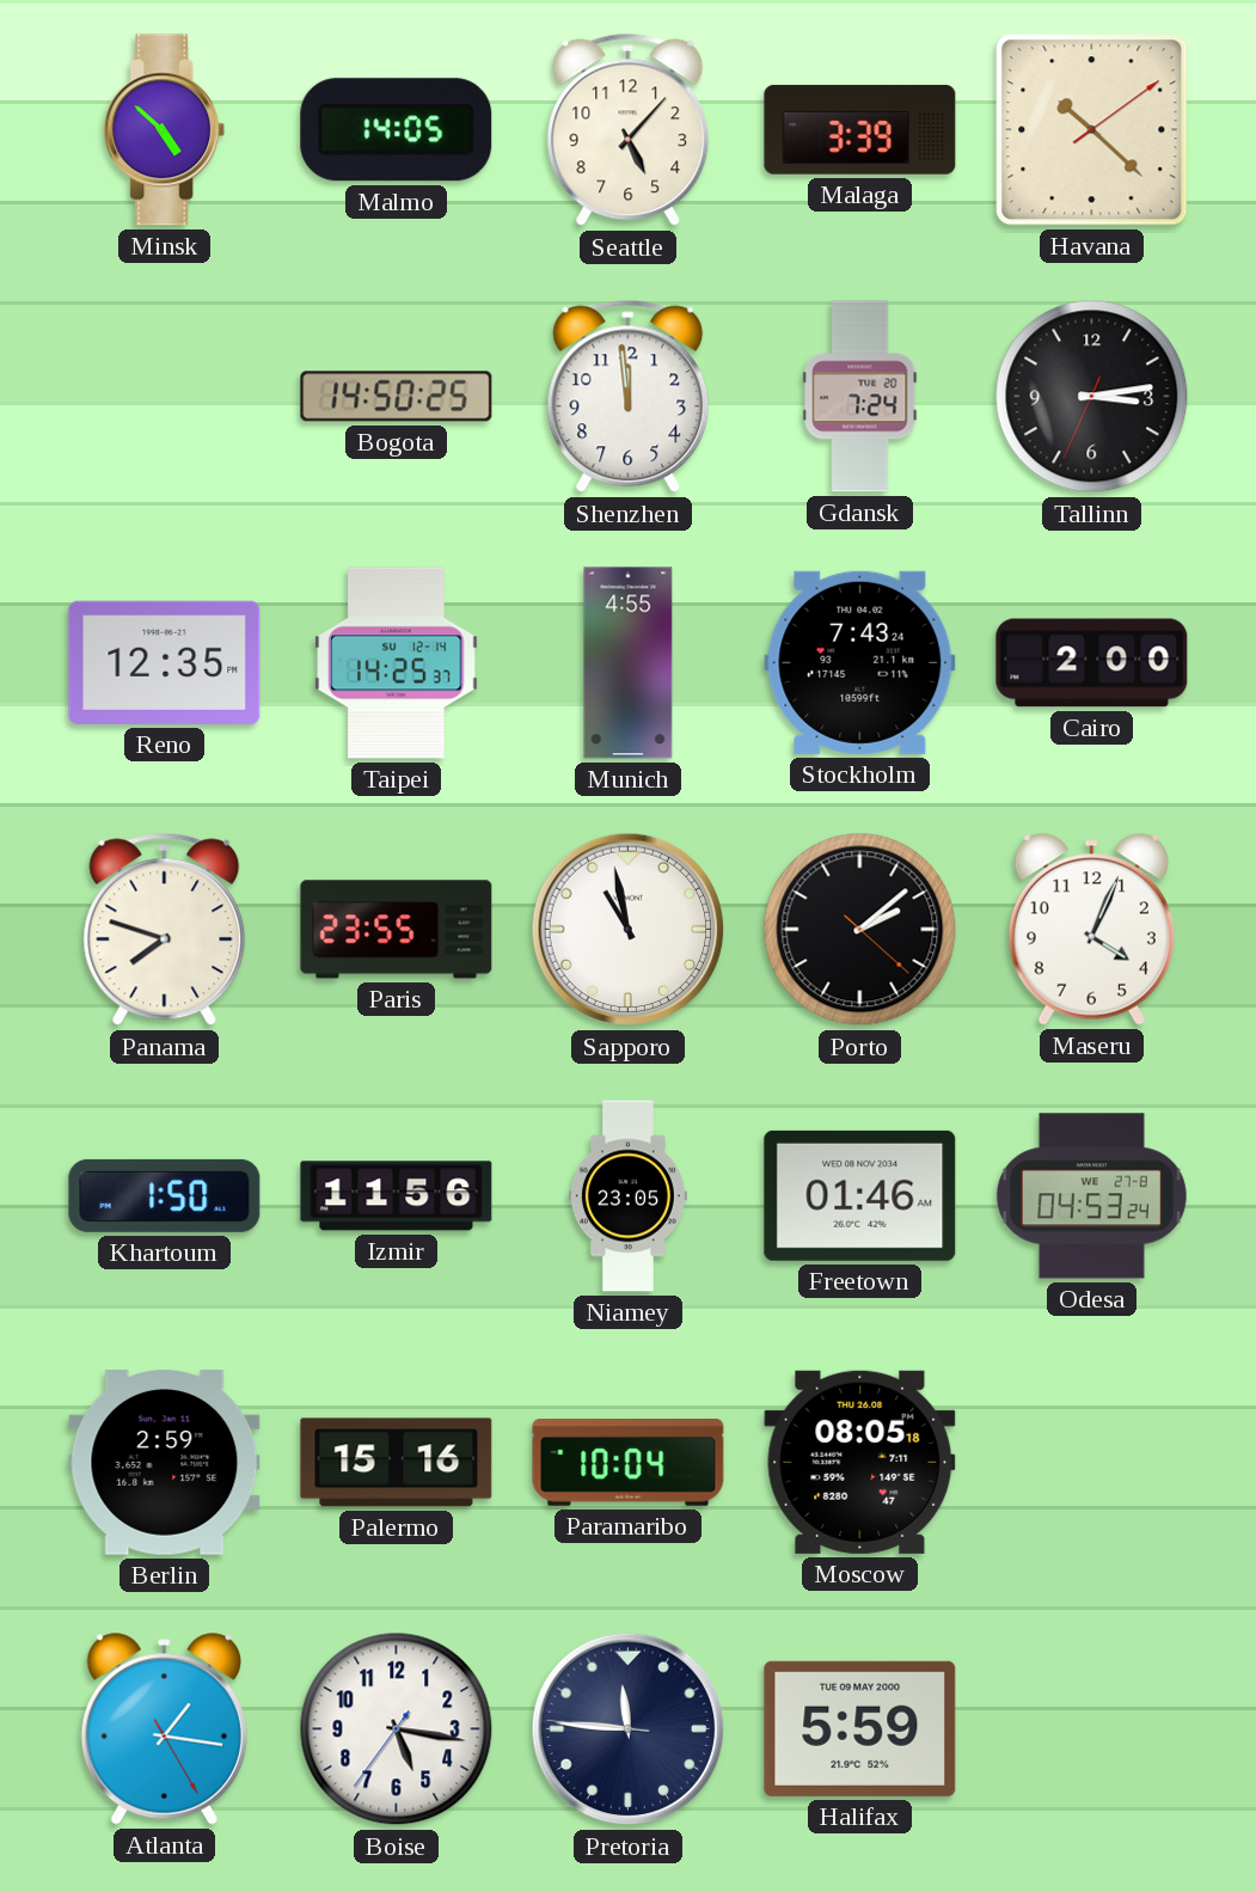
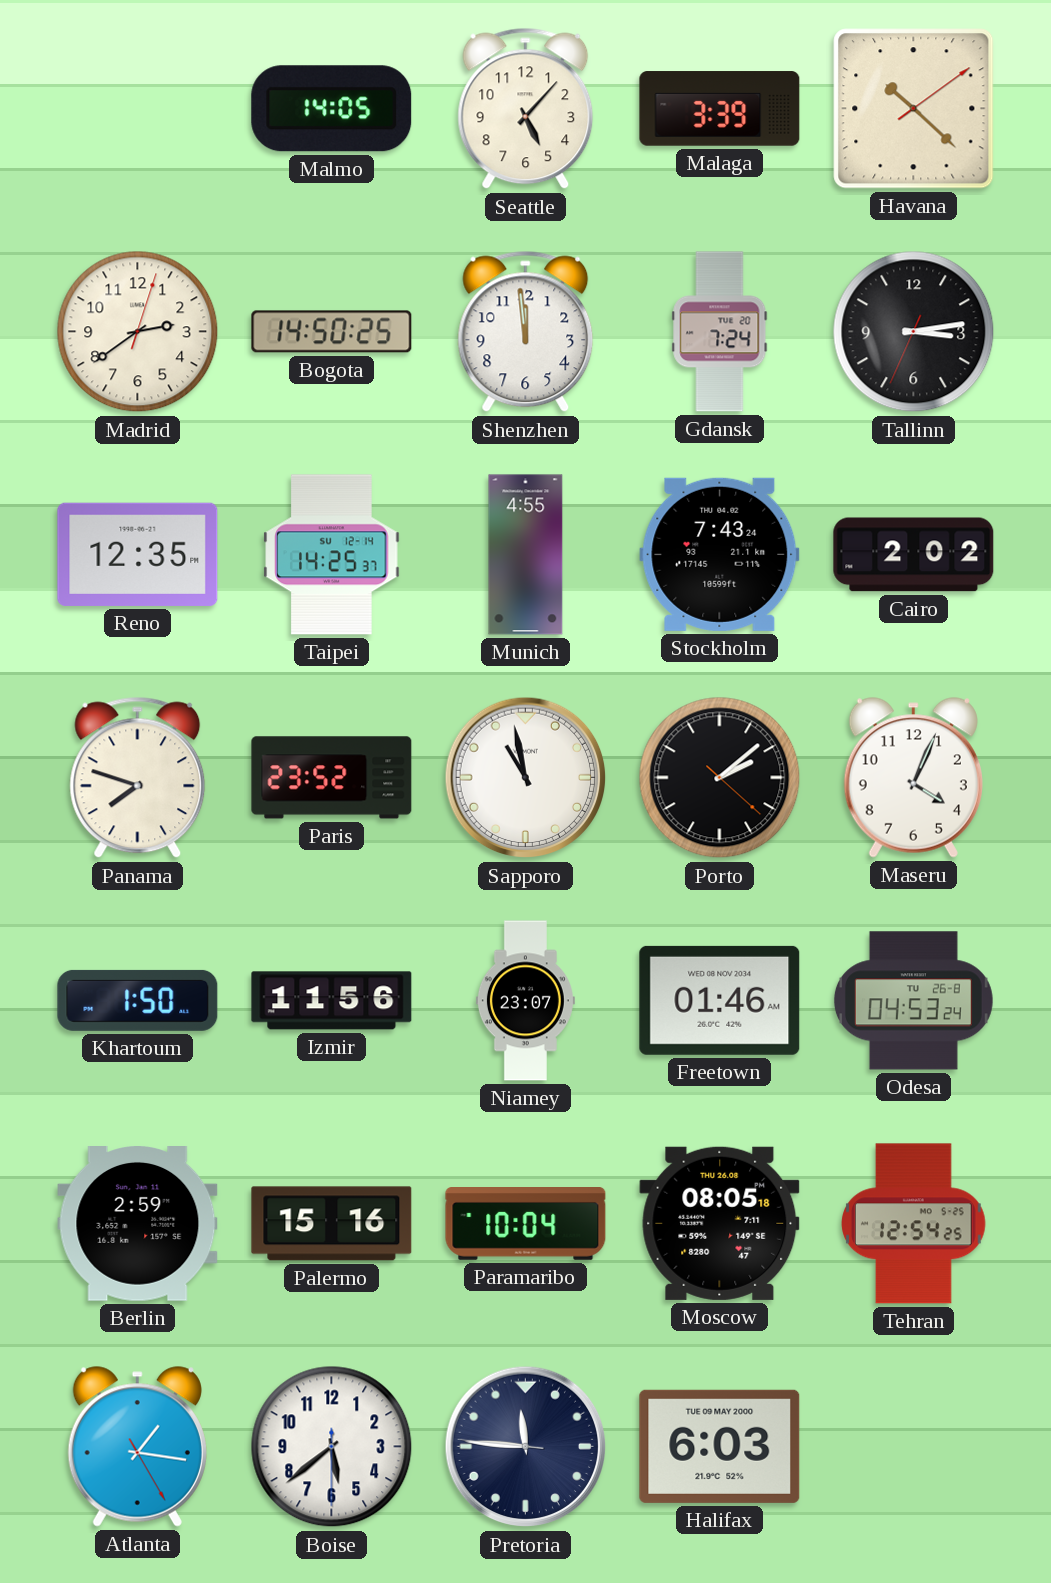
Minsk: 4:52 -> none (165, 130)
Madrid: none -> 2:39 (138, 332)
Cairo: 2:00 -> 2:02 (914, 555)
Paris: 23:55 -> 23:52 (332, 778)
Niamey: 23:05 -> 23:07 (525, 1001)
Odesa date: WE 27-8 -> TU 26-8 (913, 1001)
Tehran: none -> 12:54 (914, 1224)
Boise: 5:16 -> 5:38 (332, 1447)
Halifax: 5:59 -> 6:03 (720, 1446)
